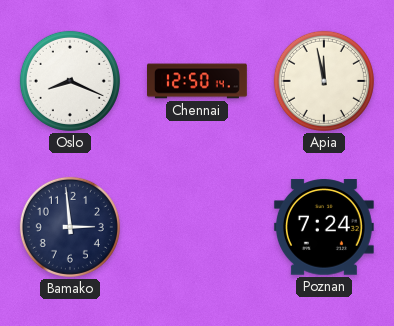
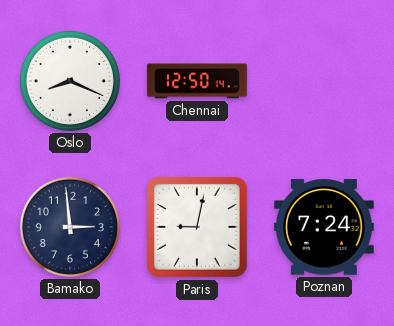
Apia: 11:58 -> none (324, 81)
Paris: none -> 9:02 (197, 227)
